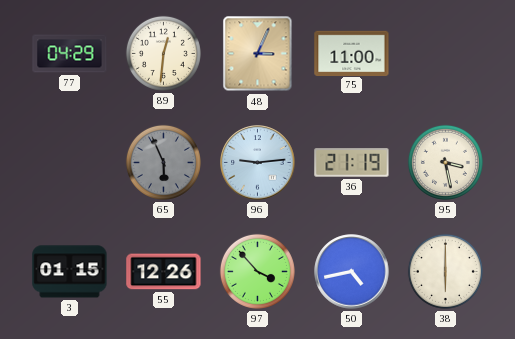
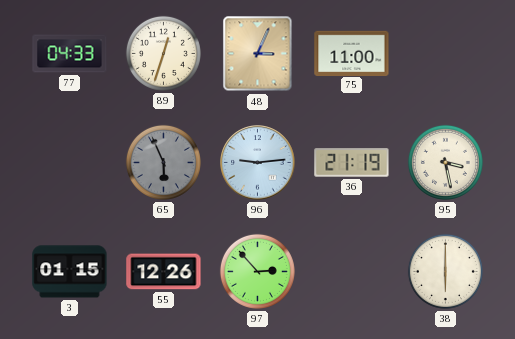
77: 04:29 -> 04:33 (70, 54)
89: 12:31 -> 12:33 (163, 53)
97: 3:53 -> 2:53 (257, 271)
50: 4:43 -> none (352, 272)
